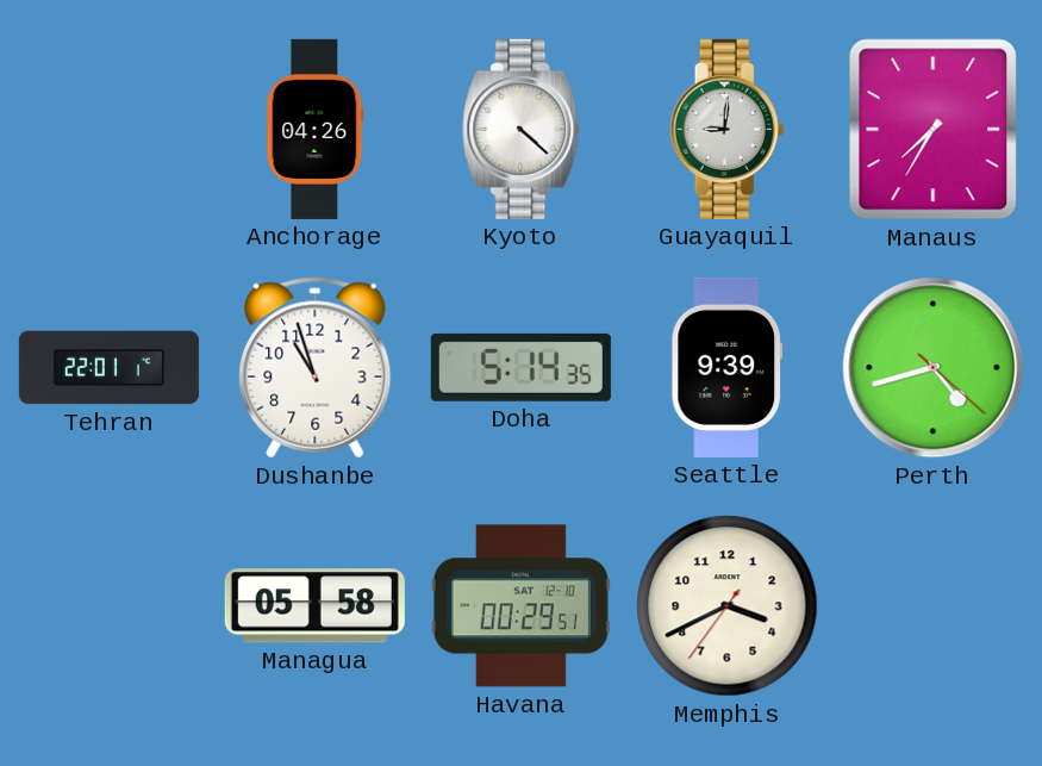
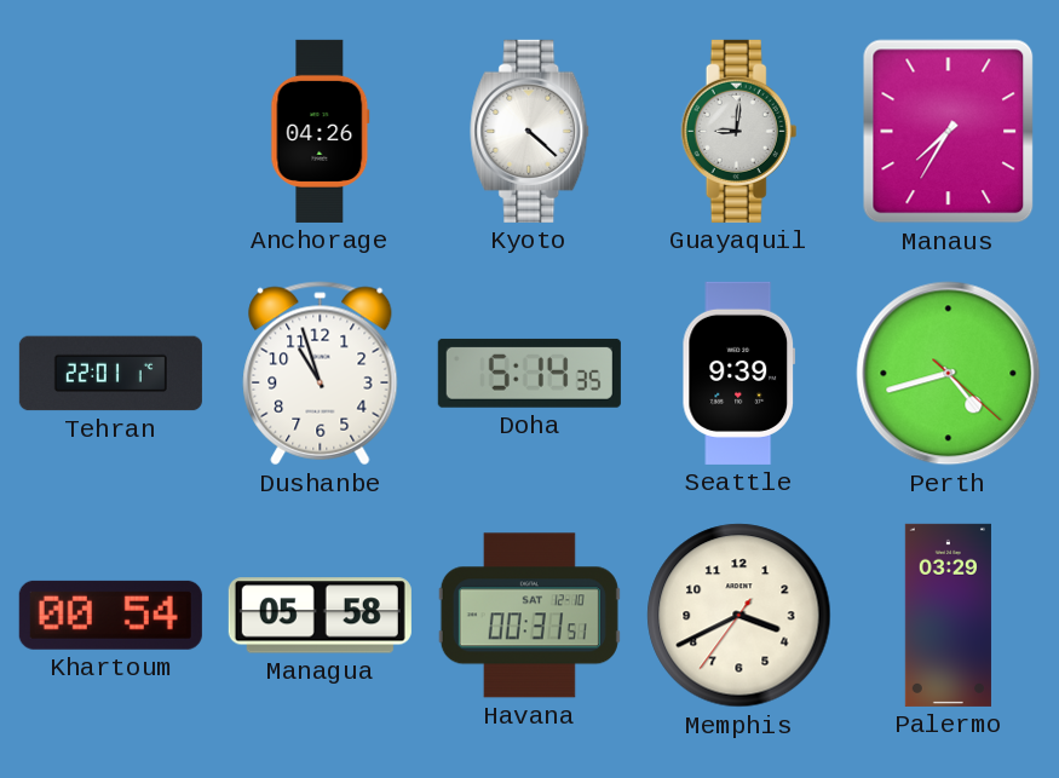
Khartoum: none -> 00:54 (110, 615)
Havana: 00:29 -> 00:31 (529, 616)
Palermo: none -> 03:29 (948, 615)
